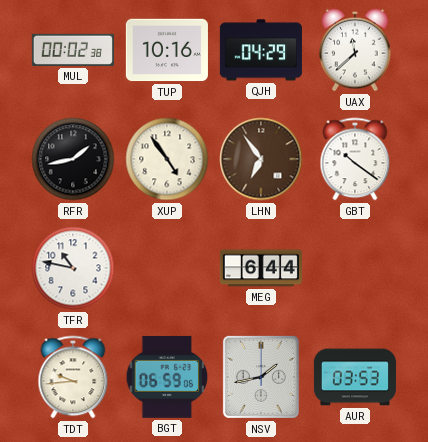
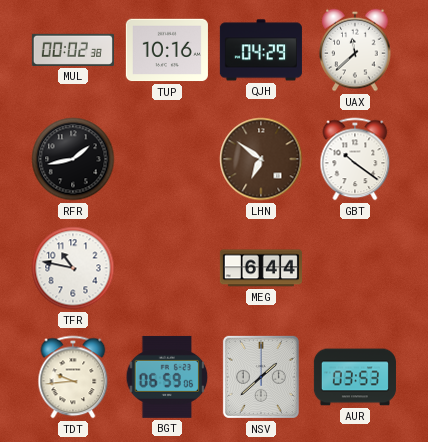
XUP: 4:54 -> none (167, 159)
LHN: 6:54 -> 6:51 (261, 159)
NSV: 1:43 -> 1:38 (261, 377)
